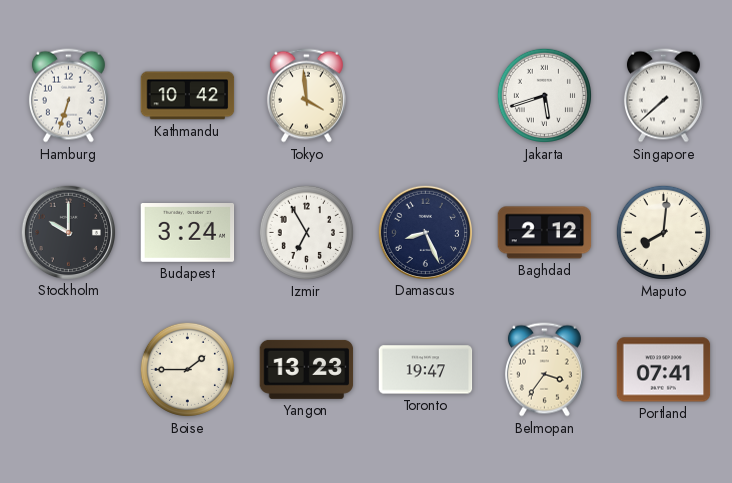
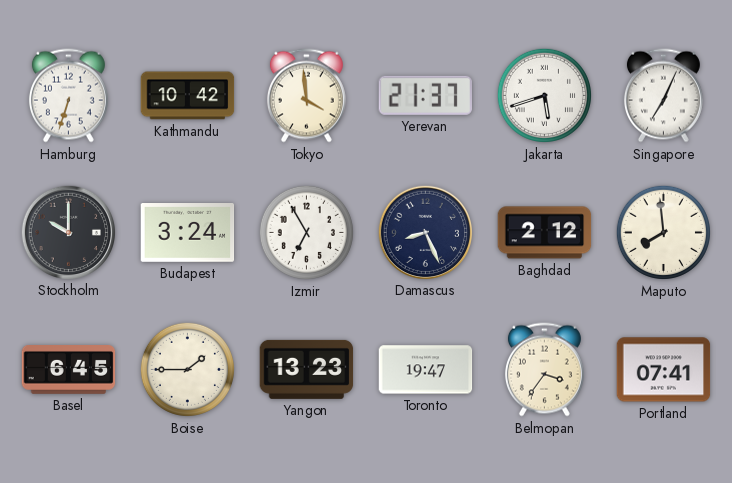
Yerevan: none -> 21:37 (425, 95)
Singapore: 7:38 -> 7:04 (663, 96)
Maputo: 8:01 -> 7:59 (663, 232)
Basel: none -> 6:45 (69, 370)
